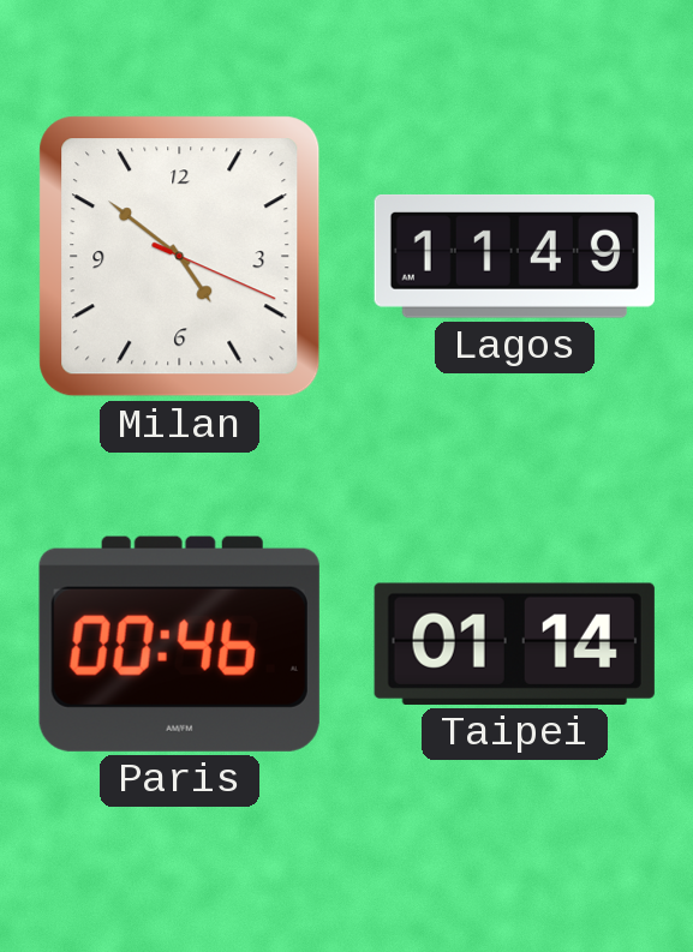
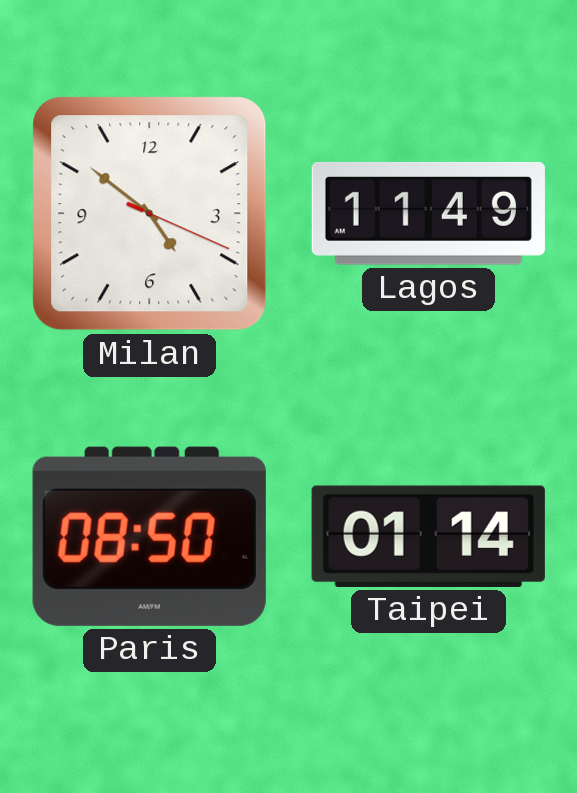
Paris: 00:46 -> 08:50 (149, 536)
